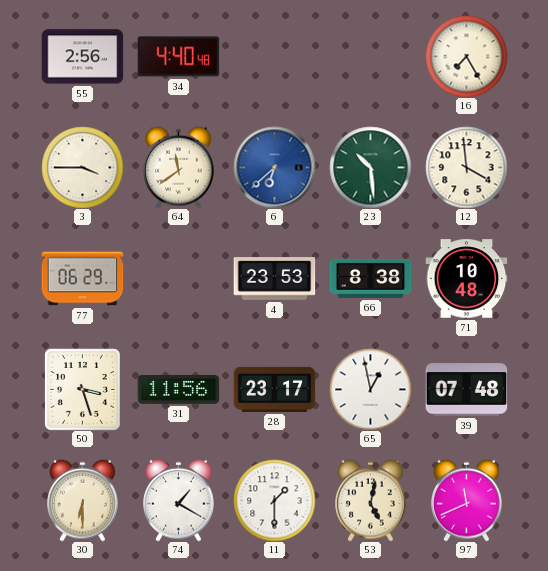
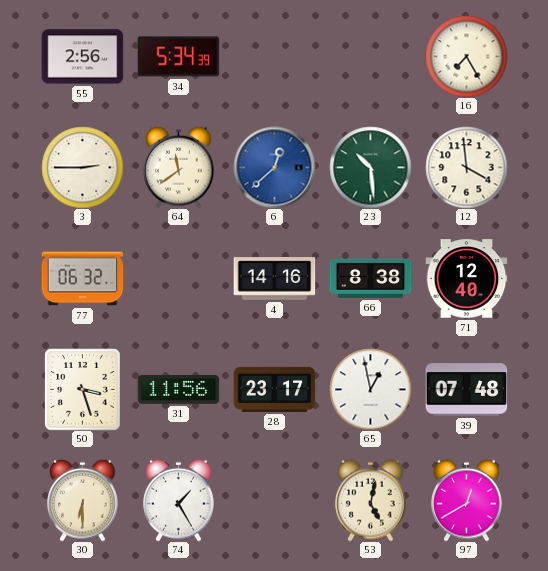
34: 4:40 -> 5:34 (178, 57)
3: 3:45 -> 2:45 (82, 167)
6: 6:38 -> 12:38 (274, 167)
77: 06:29 -> 06:32 (82, 279)
4: 23:53 -> 14:16 (274, 279)
71: 10:48 -> 12:40 (466, 279)
74: 1:20 -> 1:25 (179, 500)
11: 1:30 -> none (274, 500)
97: 11:41 -> 12:40 (467, 500)
